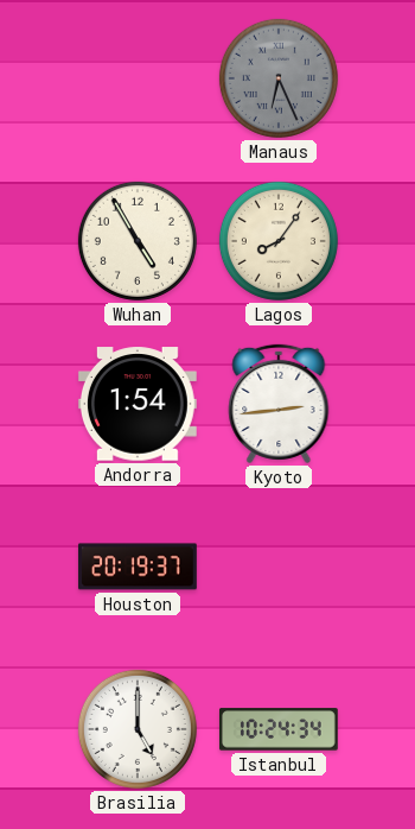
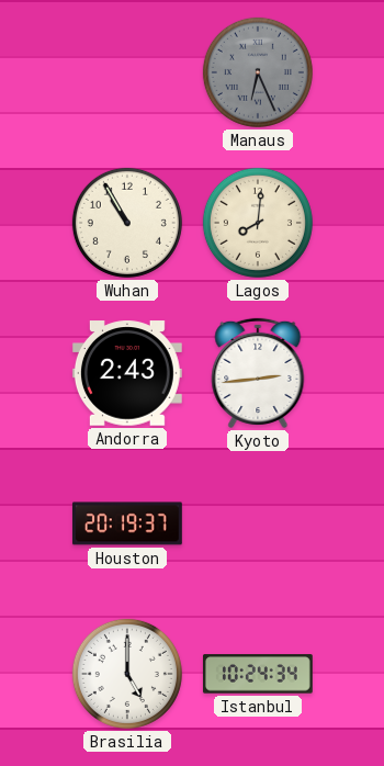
Wuhan: 4:55 -> 10:55 (127, 223)
Lagos: 8:06 -> 8:01 (258, 223)
Andorra: 1:54 -> 2:43 (127, 373)
